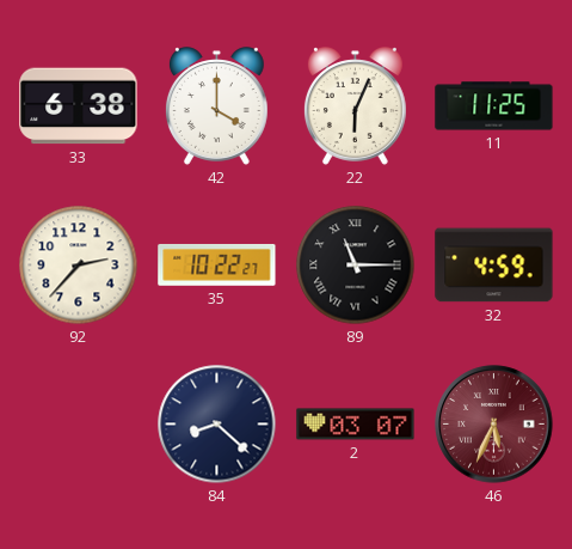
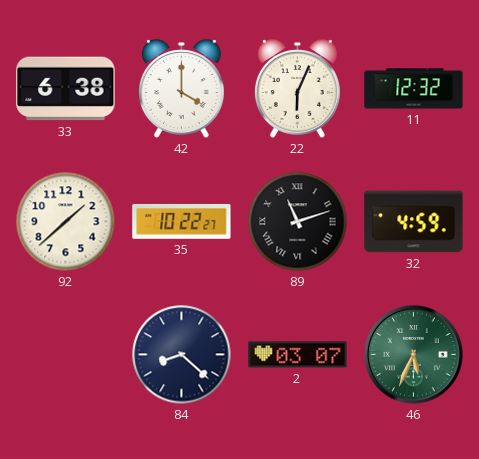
11: 11:25 -> 12:32 (414, 89)
92: 2:37 -> 1:38 (66, 222)
89: 11:15 -> 11:12 (298, 222)
46 dial: burgundy -> green (414, 355)
